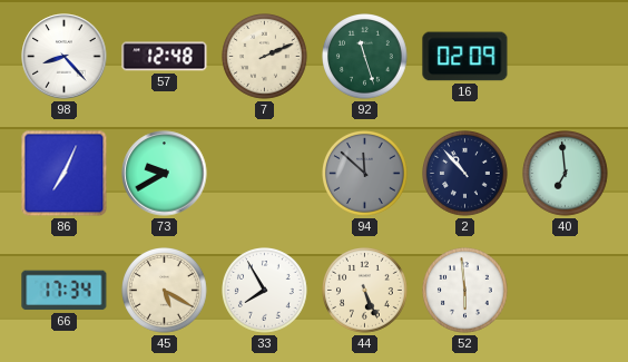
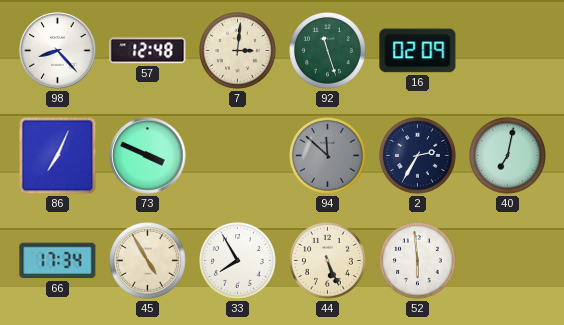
7: 2:11 -> 3:01 (238, 51)
73: 9:40 -> 3:49 (148, 156)
2: 10:53 -> 2:35 (418, 156)
40: 6:59 -> 7:02 (508, 156)
45: 5:20 -> 4:55 (148, 261)
